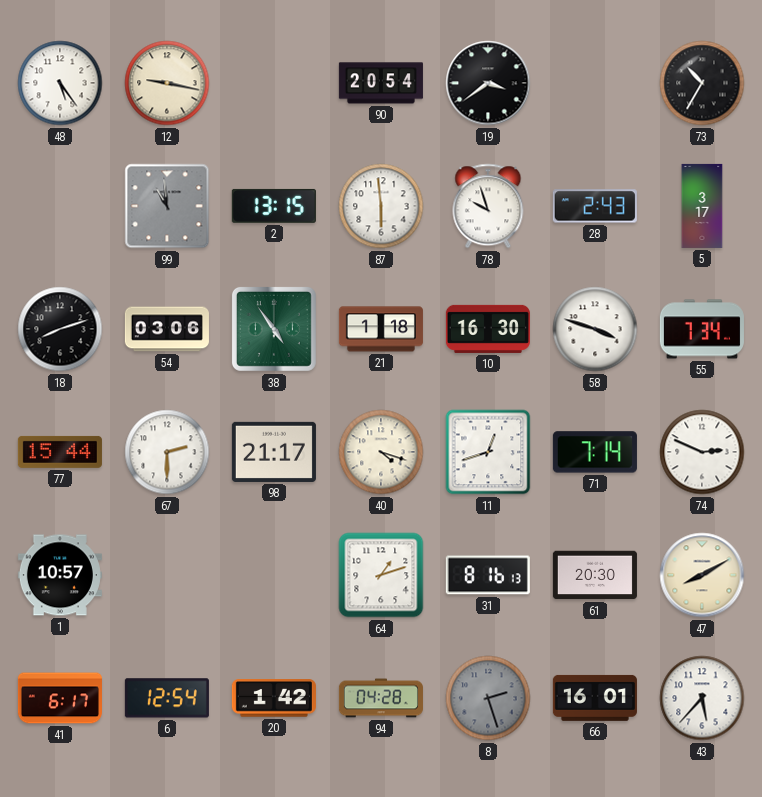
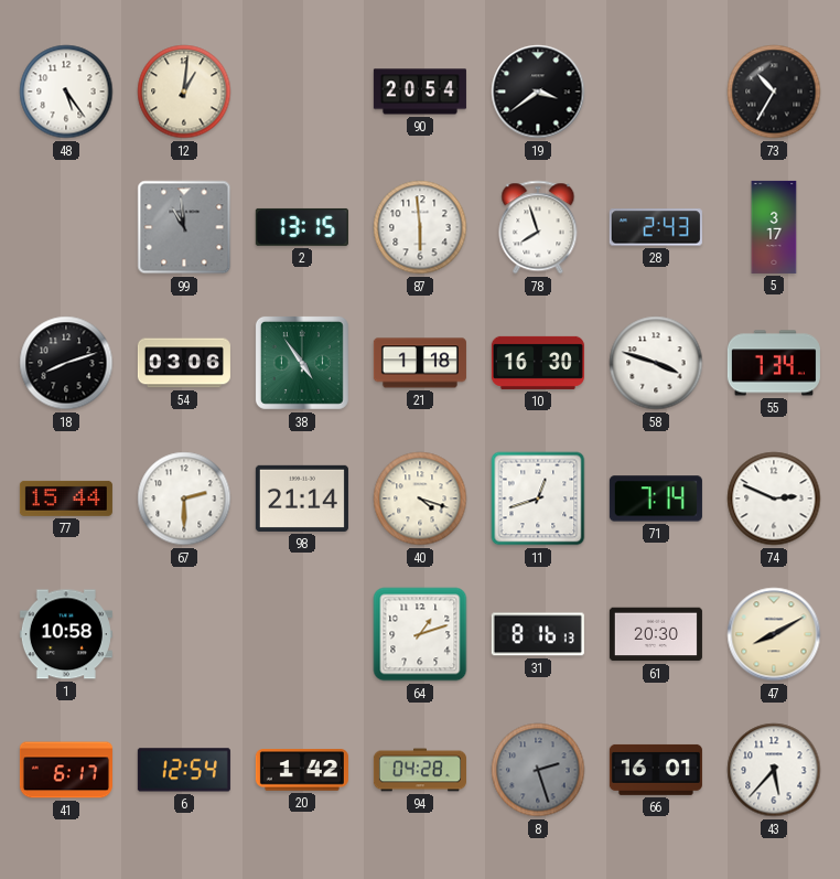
12: 9:17 -> 1:01 (184, 92)
78: 9:57 -> 7:57 (538, 227)
98: 21:17 -> 21:14 (302, 499)
1: 10:57 -> 10:58 (66, 634)
